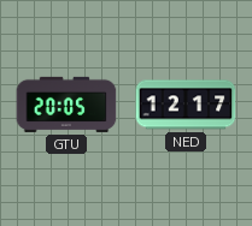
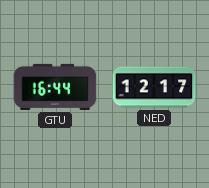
GTU: 20:05 -> 16:44 (55, 87)
